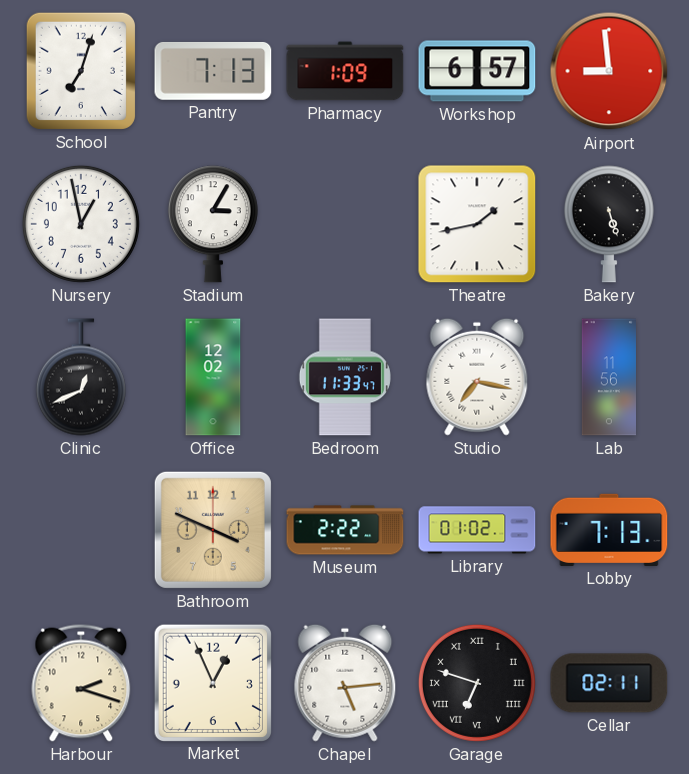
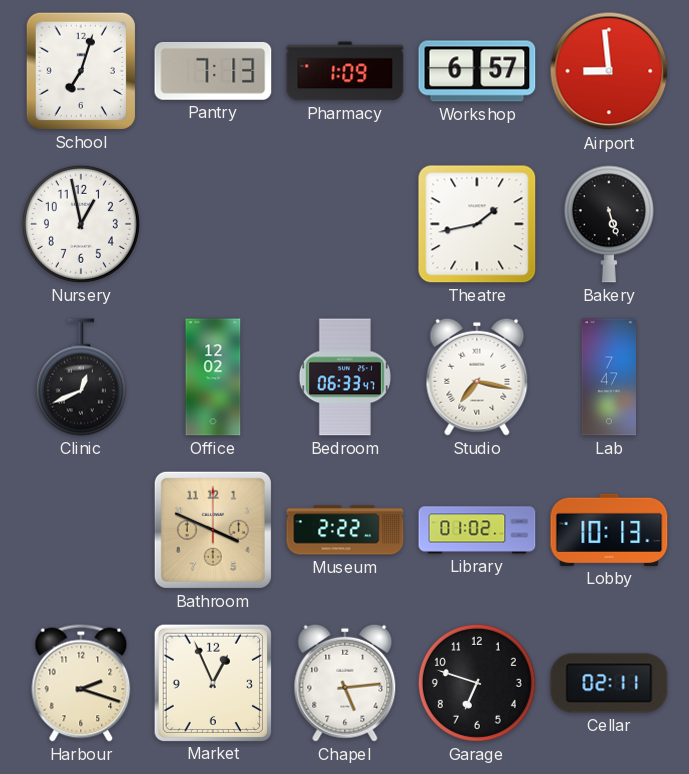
Stadium: 3:05 -> none (213, 224)
Bedroom: 11:33 -> 06:33 (345, 377)
Lab: 11:56 -> 7:47 (608, 377)
Lobby: 7:13 -> 10:13 (609, 530)
Garage numerals: Roman -> Arabic (477, 683)
